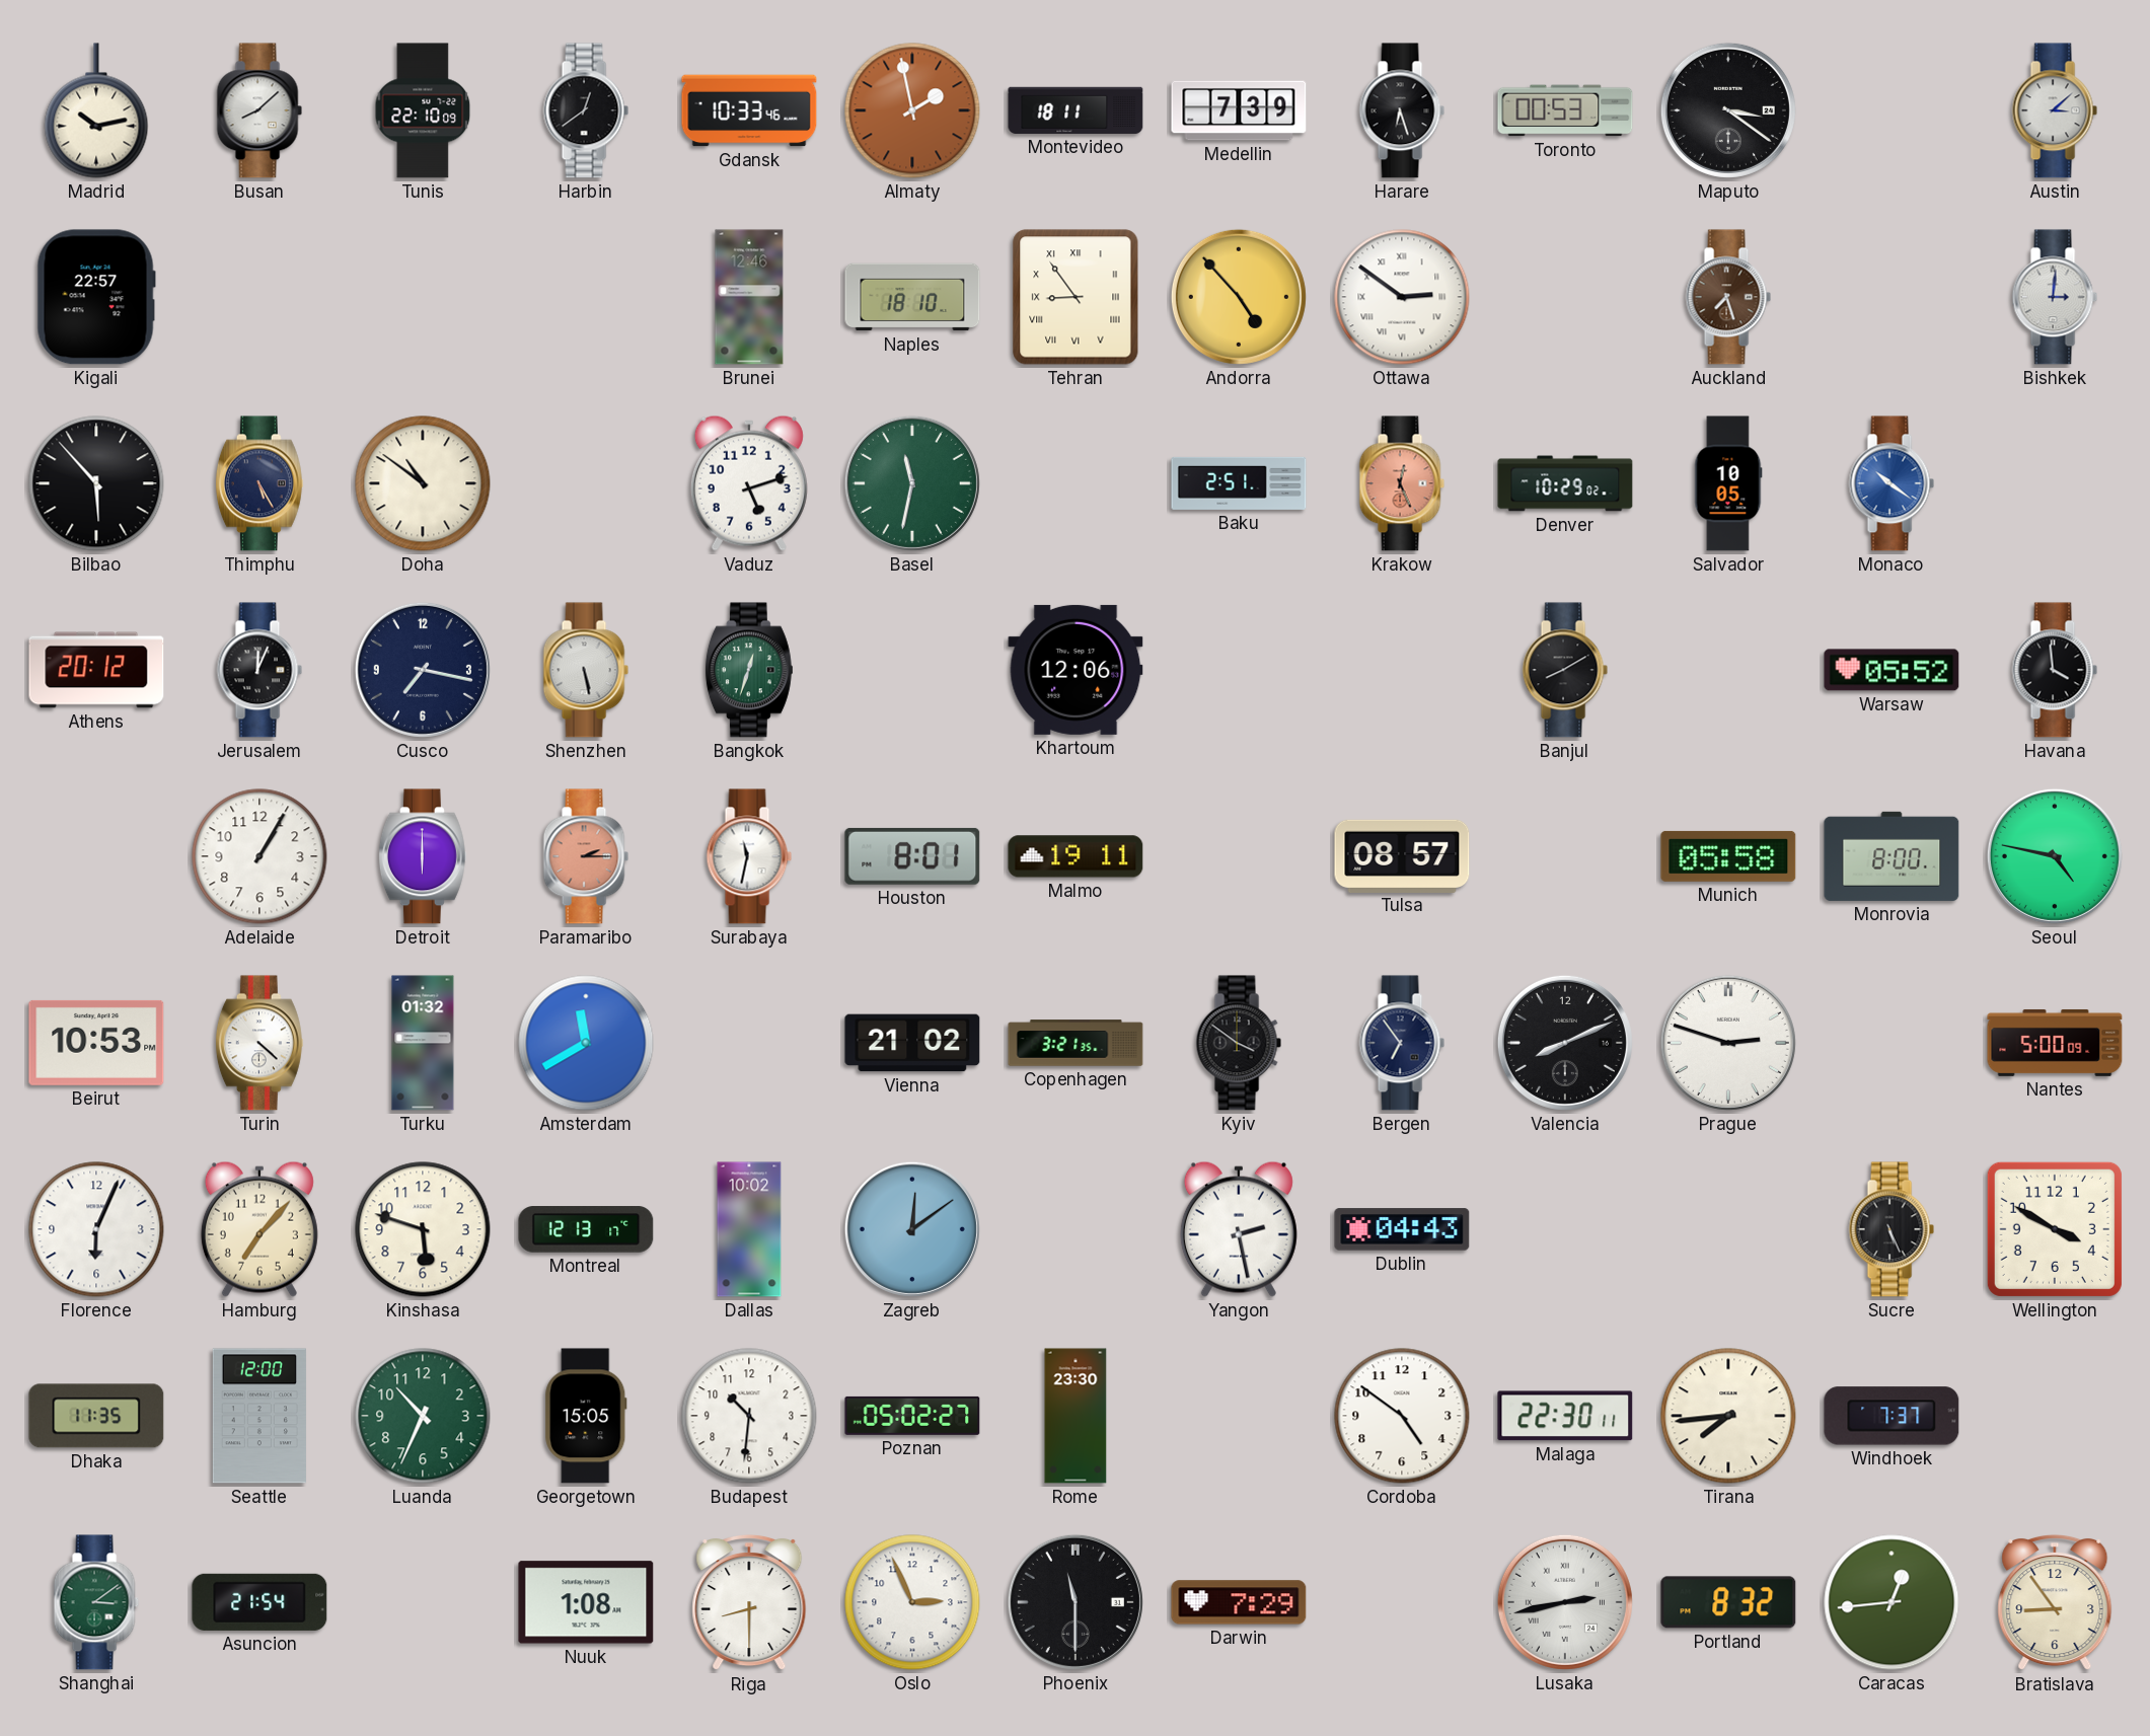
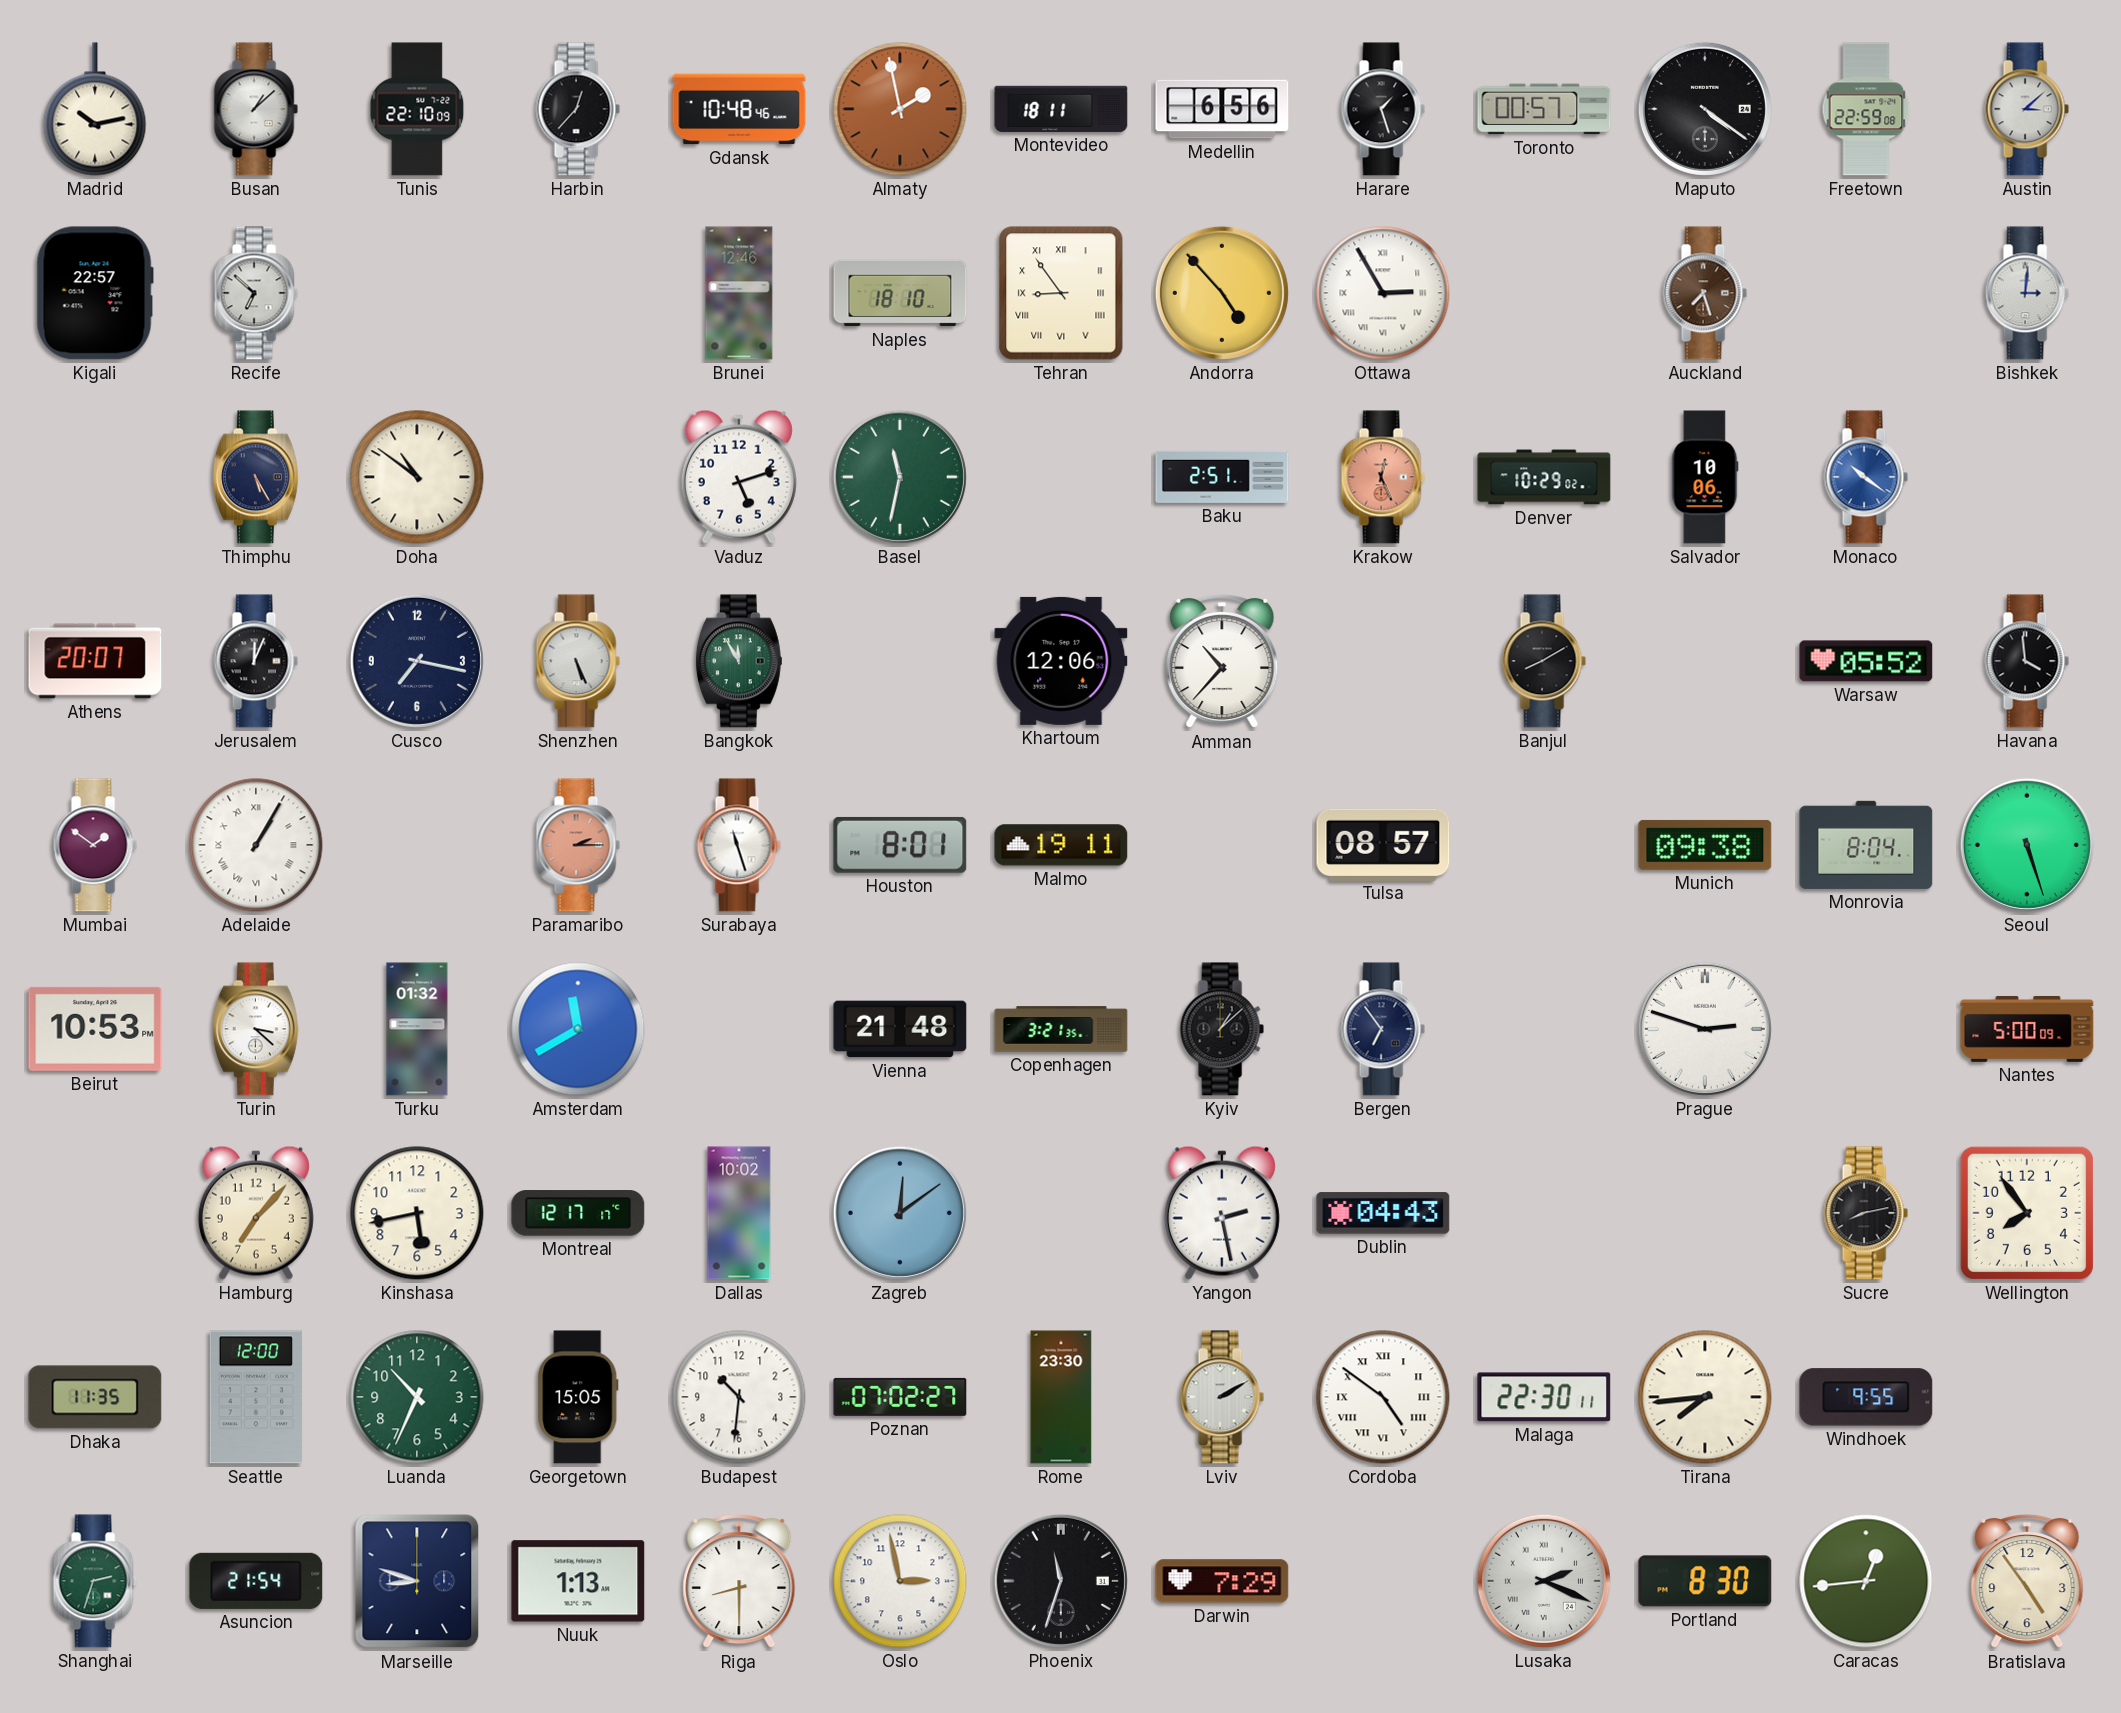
Busan: 8:08 -> 1:08 (256, 109)
Harbin: 12:39 -> 12:37 (578, 109)
Gdansk: 10:33 -> 10:48 (739, 109)
Medellin: 7:39 -> 6:56 (1222, 109)
Harare: 6:27 -> 1:27 (1383, 109)
Toronto: 00:53 -> 00:57 (1544, 109)
Maputo: 3:21 -> 4:21 (1705, 109)
Freetown: none -> 22:59 (1866, 109)
Recife: none -> 6:52 (256, 293)
Ottawa: 2:51 -> 2:55 (1383, 293)
Bilbao: 5:53 -> none (96, 483)
Salvador: 10:05 -> 10:06 (1705, 477)
Athens: 20:12 -> 20:07 (95, 661)
Shenzhen: 5:28 -> 5:26 (578, 661)
Bangkok: 12:33 -> 11:55 (739, 661)
Amman: none -> 10:37 (1222, 661)
Mumbai: none -> 1:51 (95, 845)
Adelaide numerals: Arabic -> Roman (256, 845)
Detroit: 6:00 -> none (423, 856)
Surabaya: 11:32 -> 11:27 (739, 845)
Munich: 05:58 -> 09:38 (1705, 845)
Monrovia: 8:00 -> 8:04 (1866, 845)
Seoul: 4:47 -> 5:27 (2027, 845)
Turin: 4:22 -> 3:22 (256, 1029)
Vienna: 21:02 -> 21:48 (900, 1029)
Kyiv: 3:51 -> 1:08 (1222, 1029)
Valencia: 8:11 -> none (1565, 1043)
Florence: 6:04 -> none (96, 1229)
Kinshasa: 5:48 -> 5:43 (417, 1213)
Montreal: 12:13 -> 12:17 (578, 1213)
Sucre: 5:26 -> 8:13 (1866, 1213)
Wellington: 3:50 -> 7:54 (2027, 1213)
Poznan: 05:02 -> 07:02 (900, 1397)
Lviv: none -> 2:10 (1222, 1397)
Cordoba numerals: Arabic -> Roman (1383, 1397)
Windhoek: 7:37 -> 9:55 (1866, 1397)
Shanghai: 3:09 -> 2:33 (95, 1581)
Marseille: none -> 8:48 (417, 1581)
Nuuk: 1:08 -> 1:13 (578, 1581)
Oslo: 2:56 -> 2:58 (900, 1581)
Phoenix: 11:30 -> 11:33 (1061, 1581)
Lusaka: 2:43 -> 2:19 (1544, 1581)
Portland: 8:32 -> 8:30 (1705, 1581)
Bratislava: 8:54 -> 4:54 (2027, 1581)
